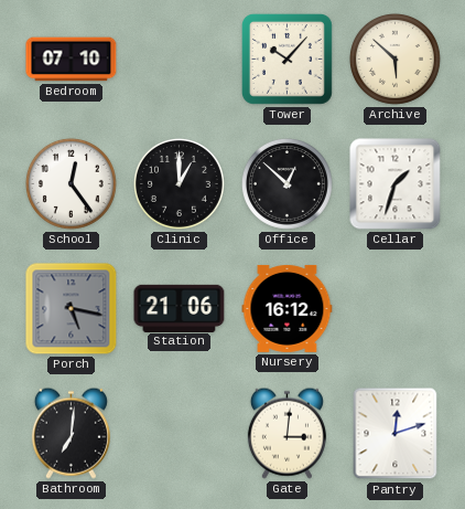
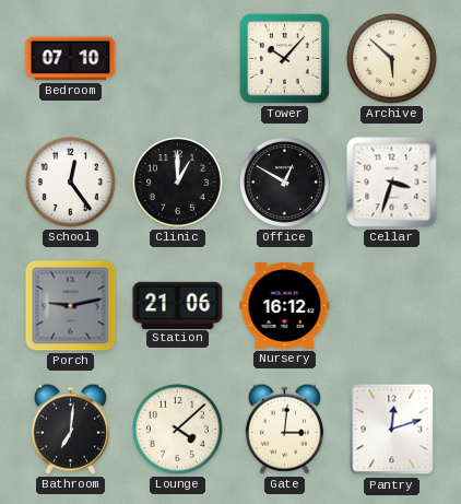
Office: 12:52 -> 12:50 (284, 181)
Cellar: 1:33 -> 3:33 (392, 183)
Porch: 5:17 -> 9:13 (71, 306)
Lounge: none -> 4:08 (177, 429)
